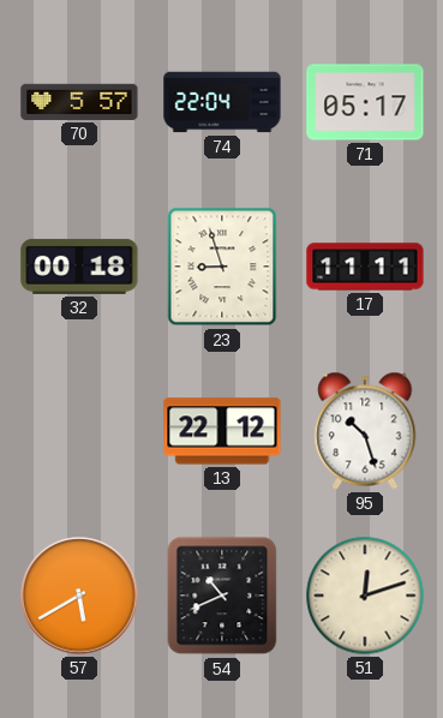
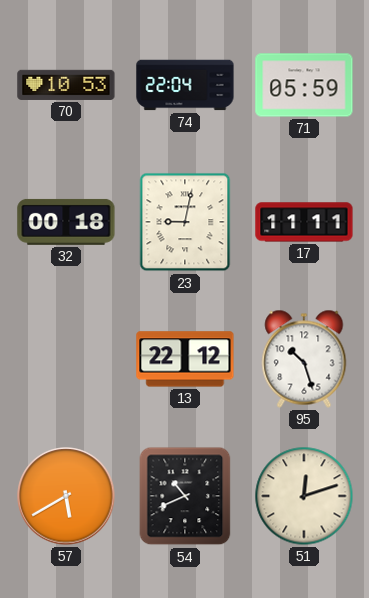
70: 5:57 -> 10:53 (66, 85)
71: 05:17 -> 05:59 (304, 85)
23: 8:57 -> 9:02 (185, 222)
